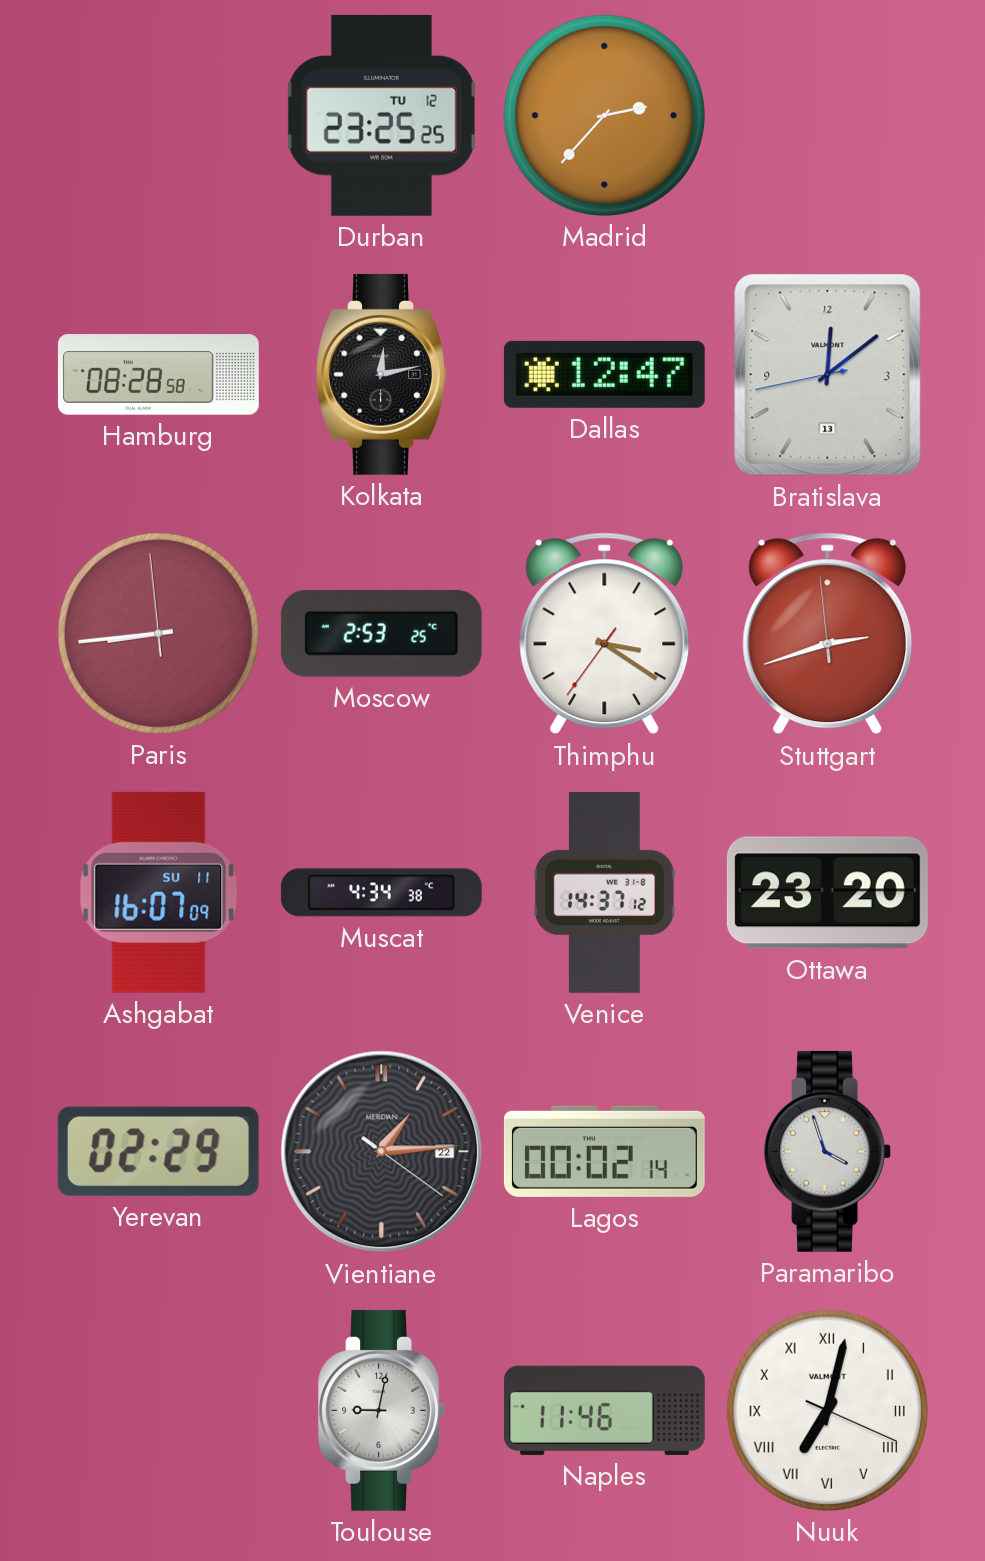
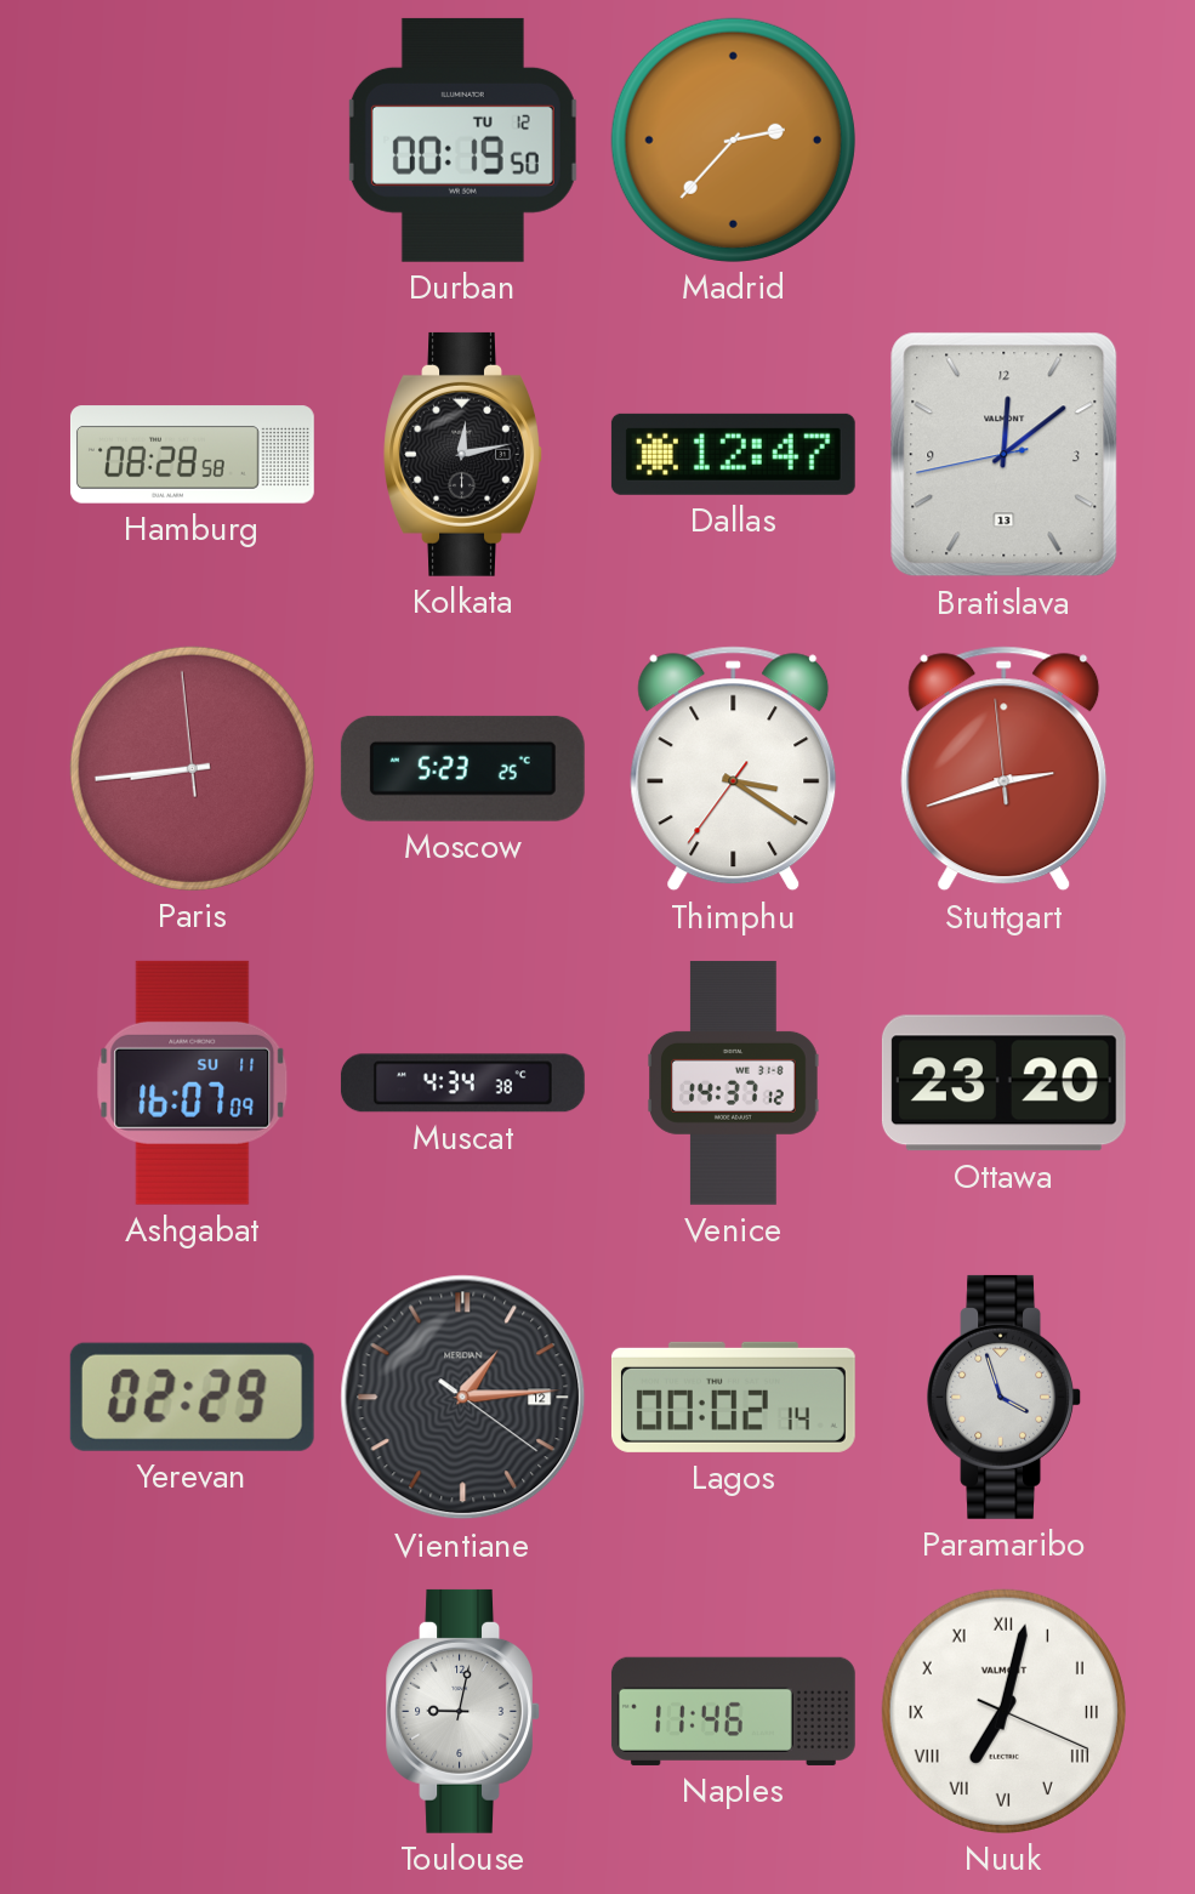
Durban: 23:25 -> 00:19 (462, 140)
Moscow: 2:53 -> 5:23 (462, 768)
Vientiane date: 22 -> 12 (463, 1398)
